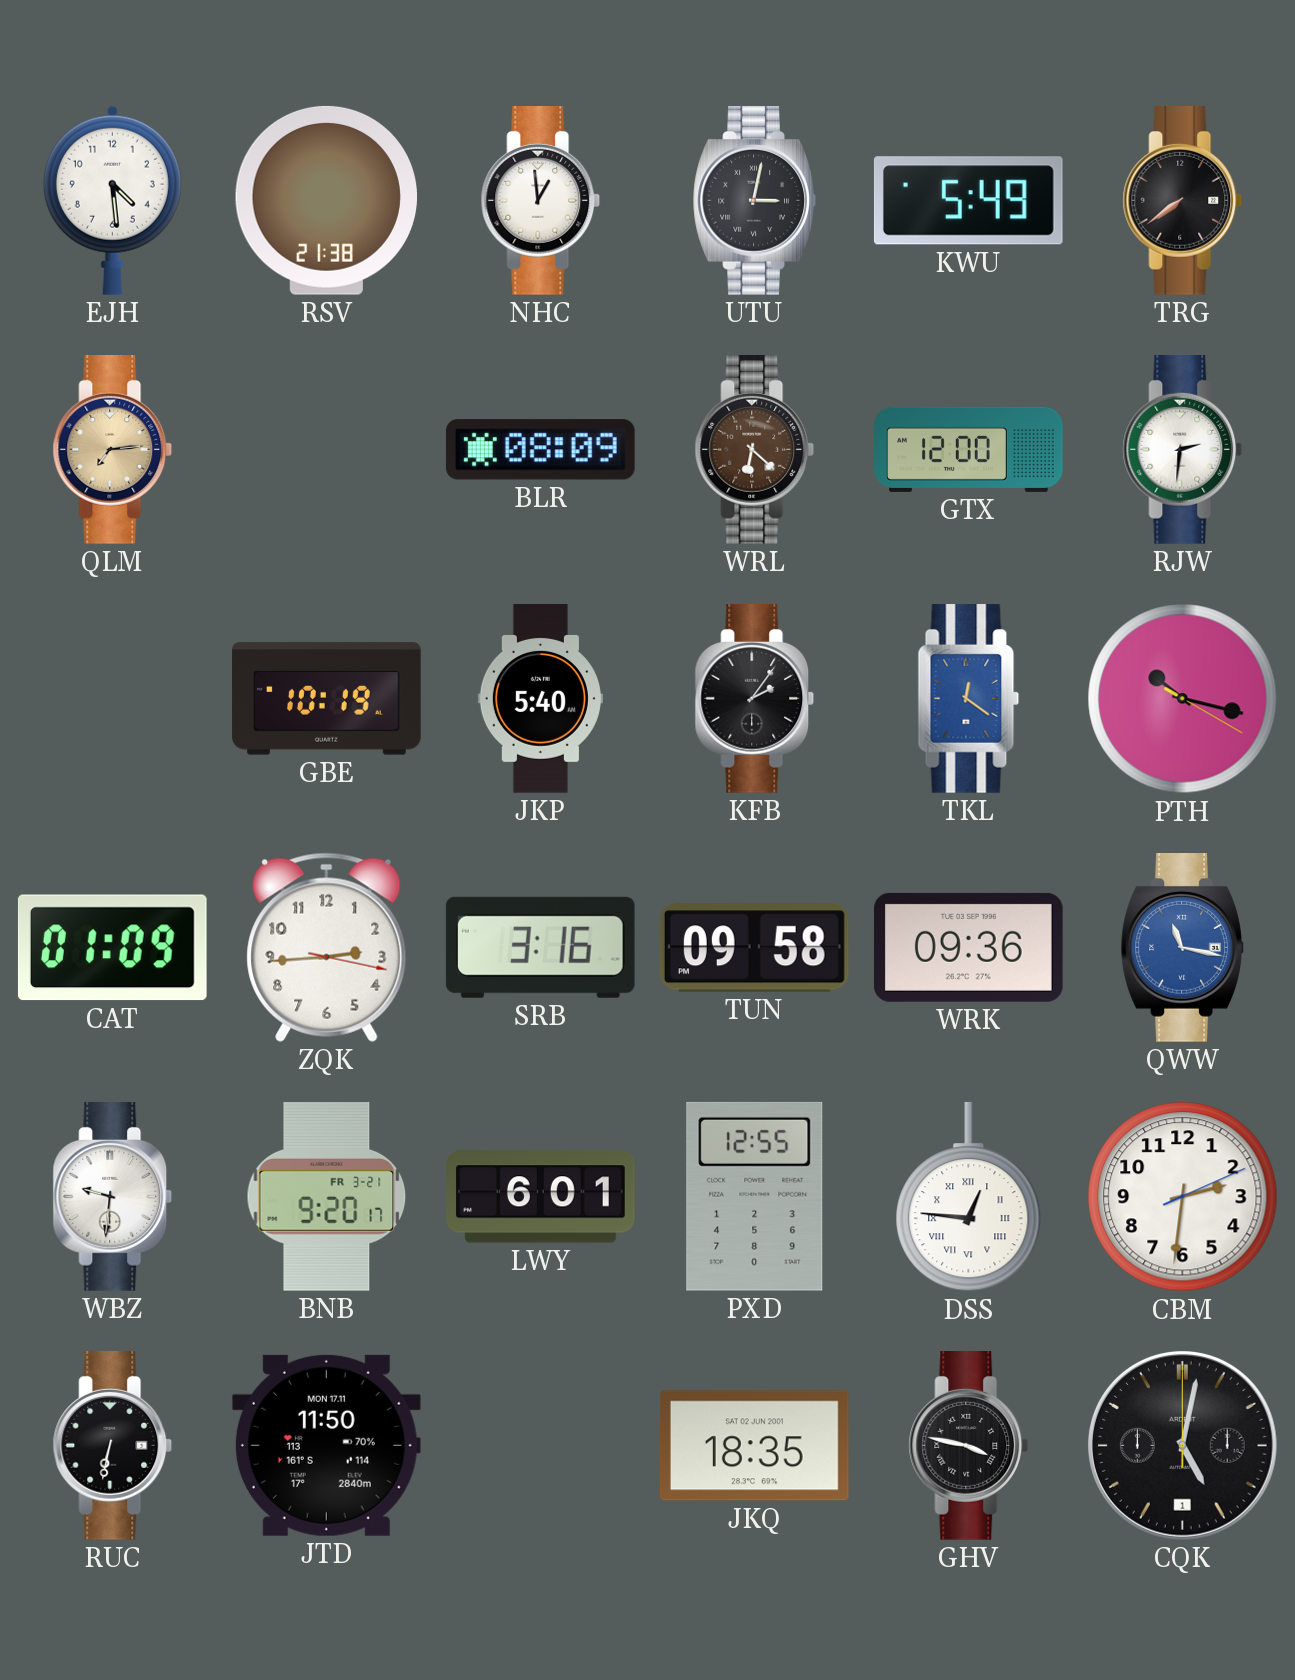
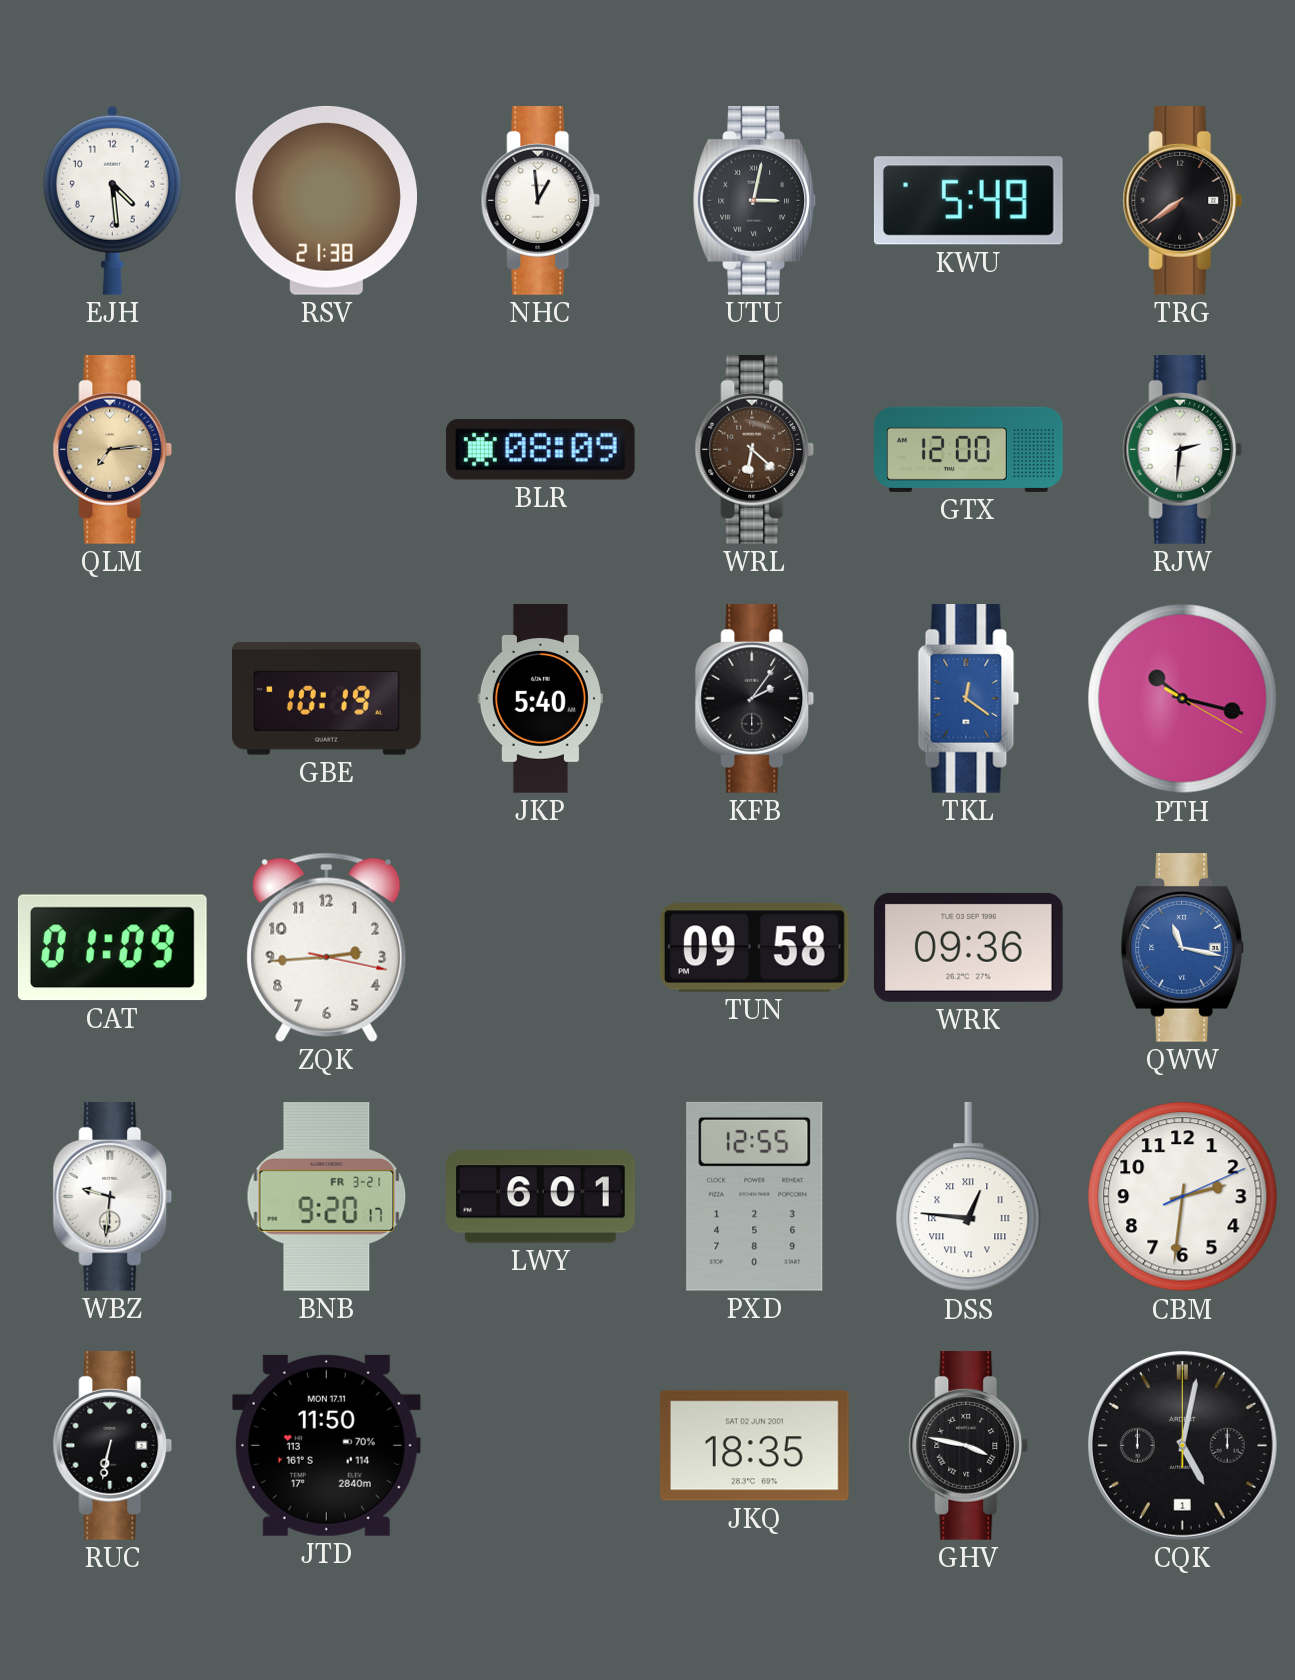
SRB: 3:16 -> none (540, 947)
